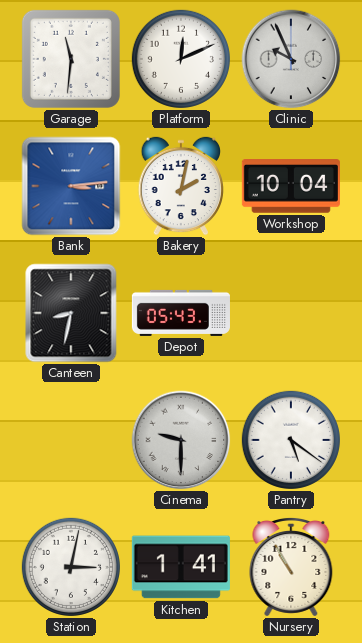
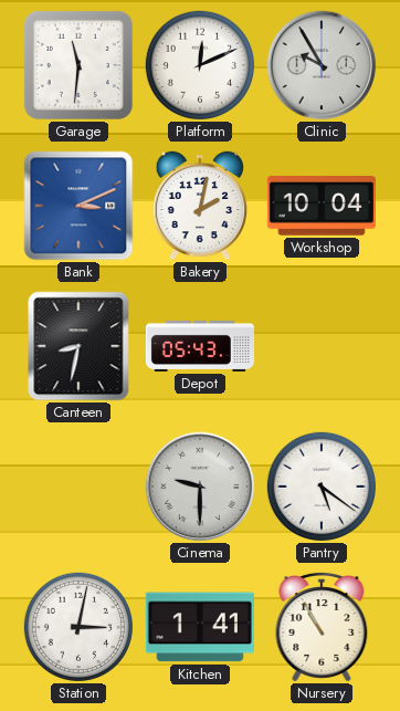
Clinic: 9:56 -> 9:55 (322, 65)
Bank: 3:14 -> 3:11 (78, 206)
